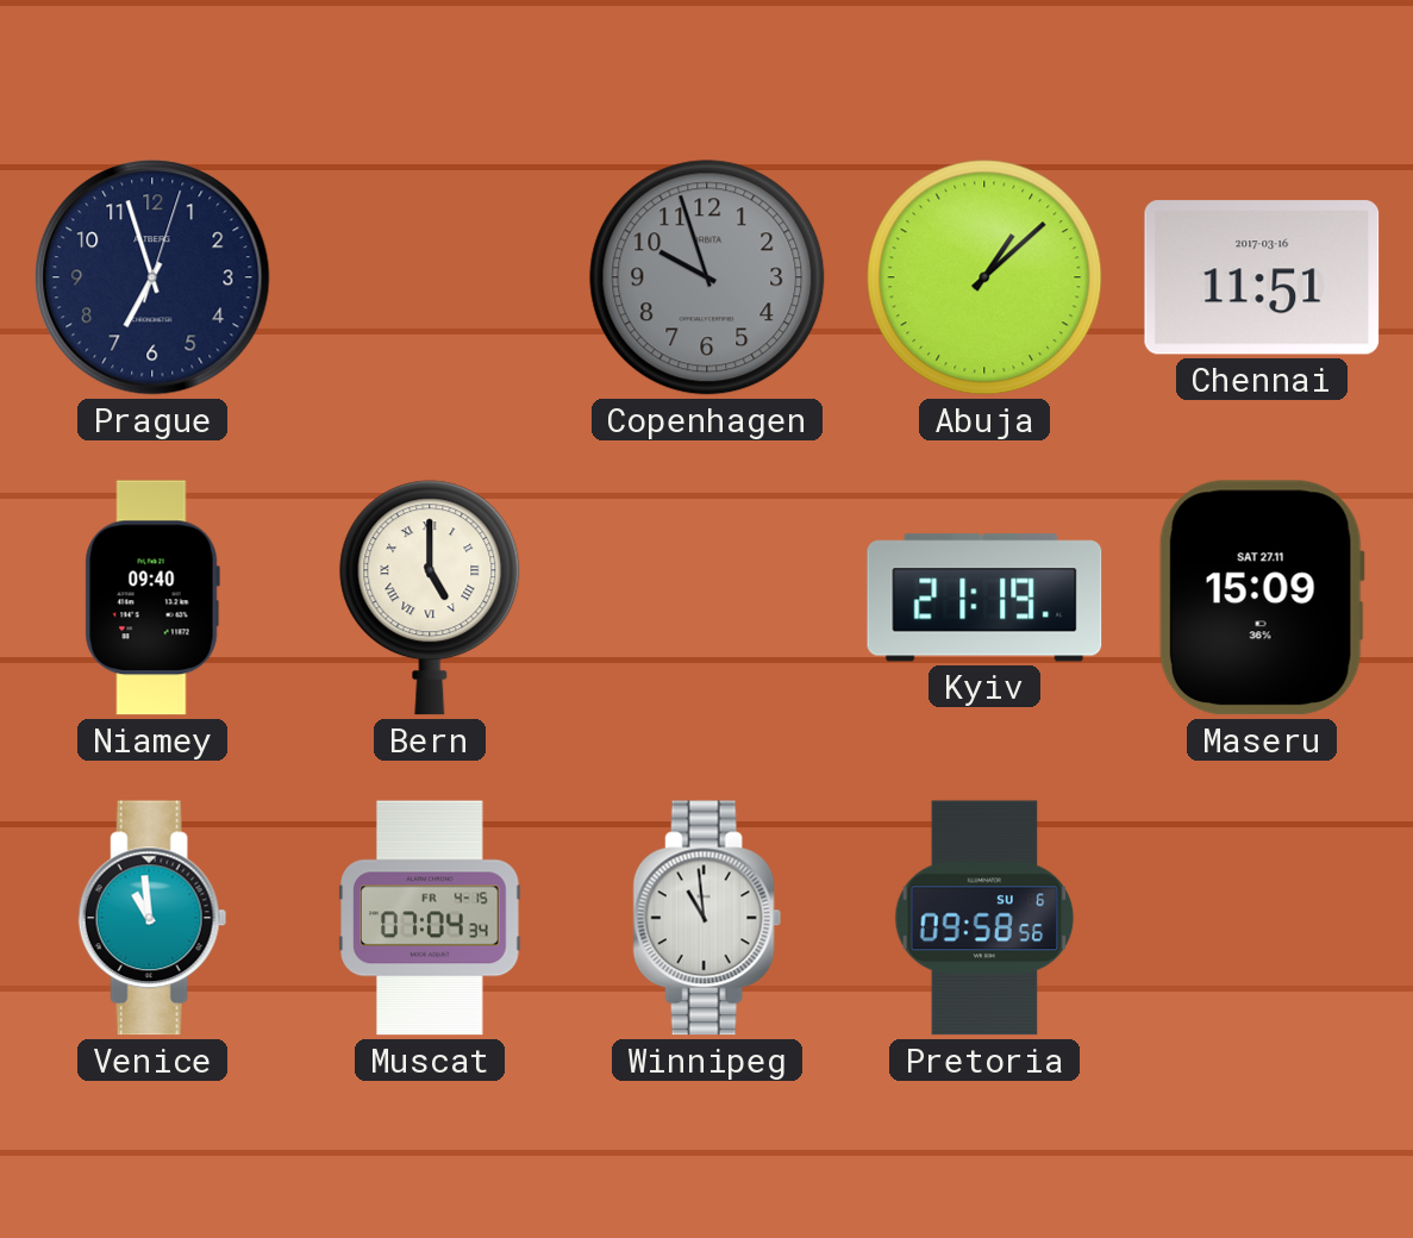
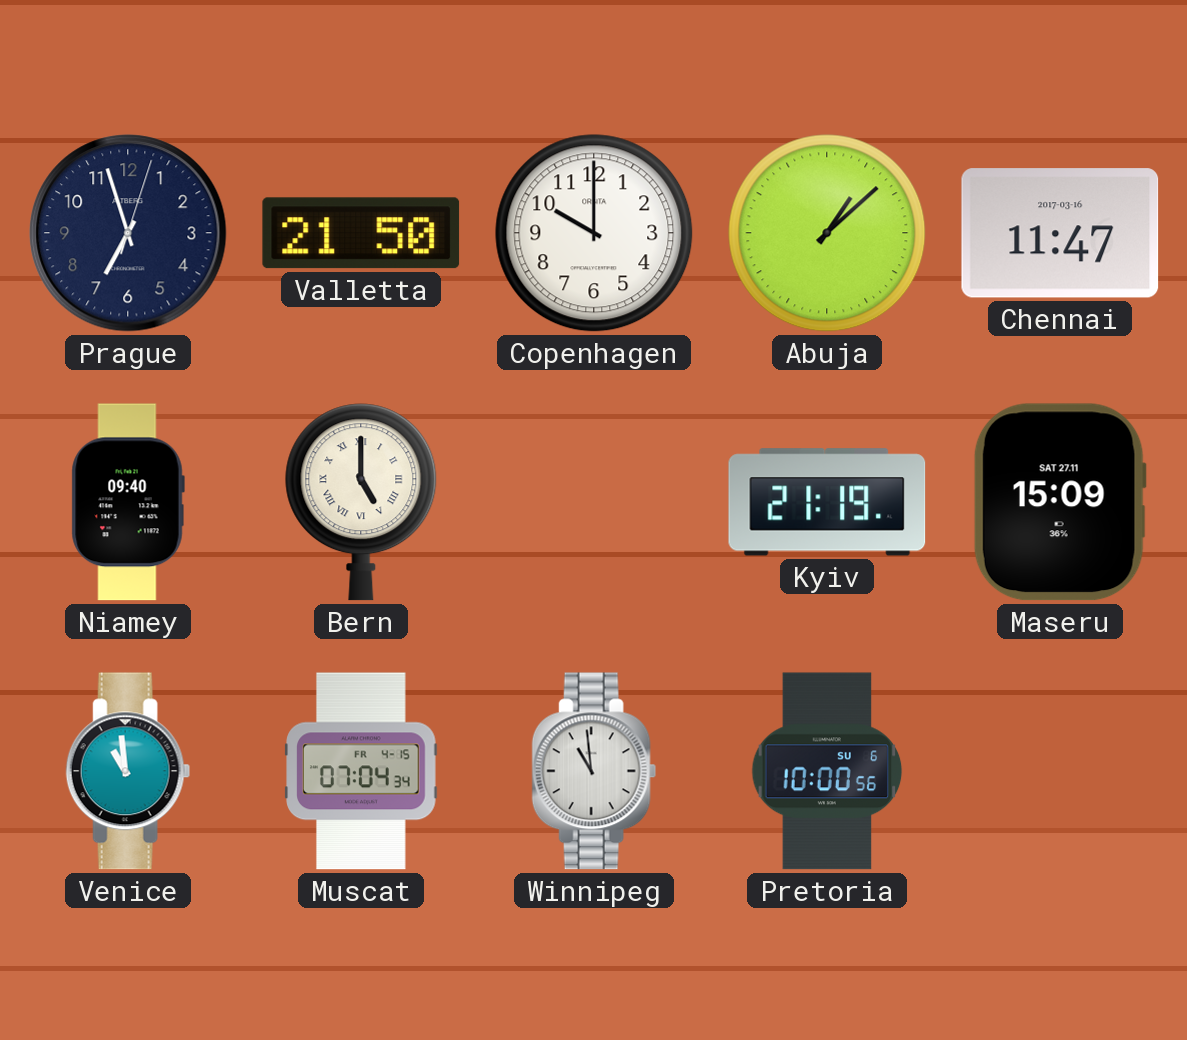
Valletta: none -> 21:50 (361, 233)
Copenhagen: 9:57 -> 10:00 (594, 233)
Copenhagen dial: grey -> white (594, 233)
Chennai: 11:51 -> 11:47 (1060, 233)
Pretoria: 09:58 -> 10:00 (827, 771)
